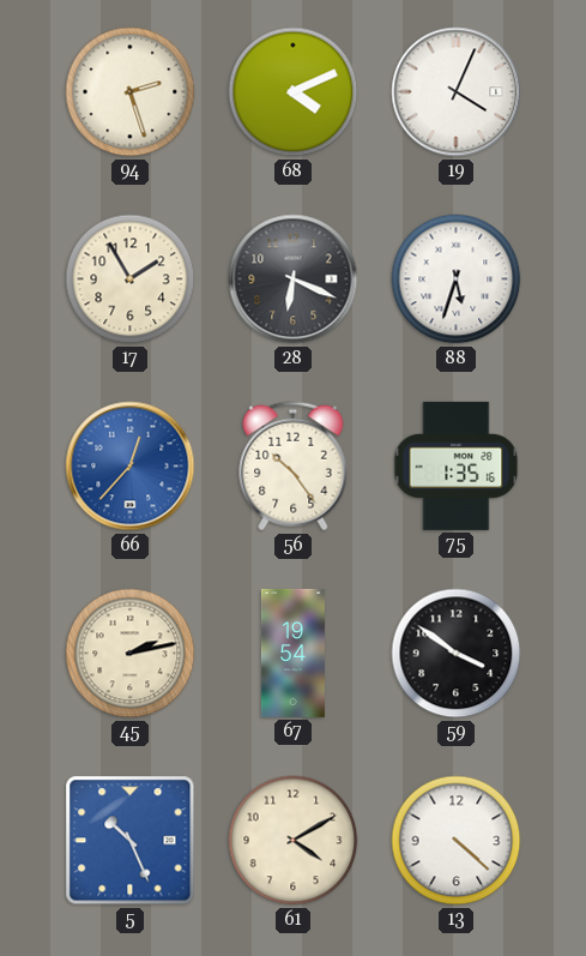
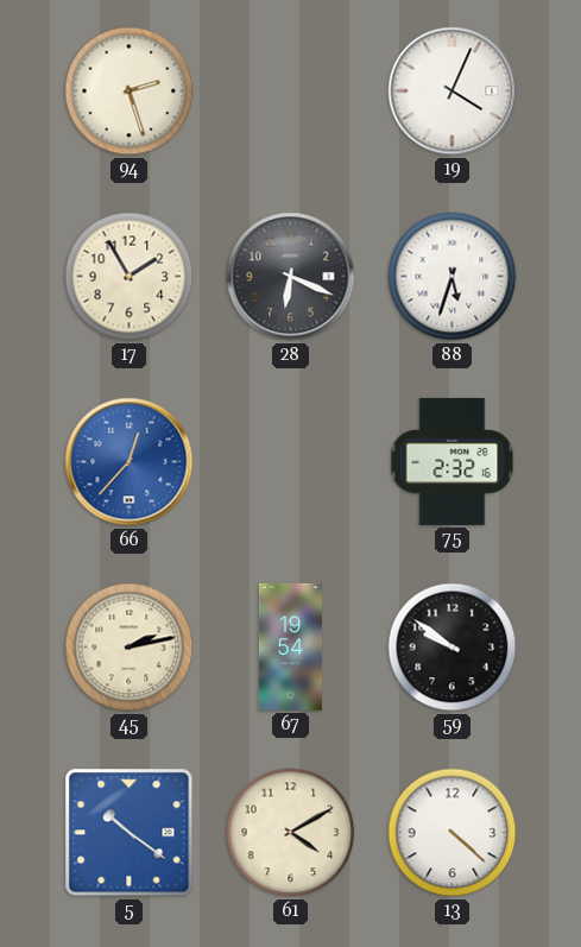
68: 4:11 -> none (294, 92)
56: 10:24 -> none (294, 467)
75: 1:35 -> 2:32 (453, 461)
59: 3:51 -> 9:51 (453, 648)
5: 10:26 -> 10:21 (130, 833)
